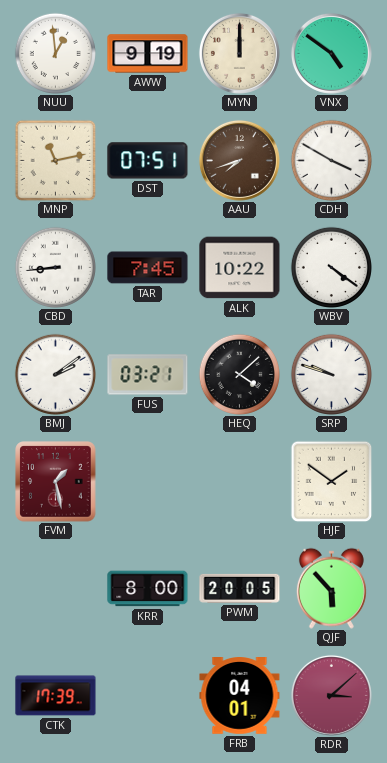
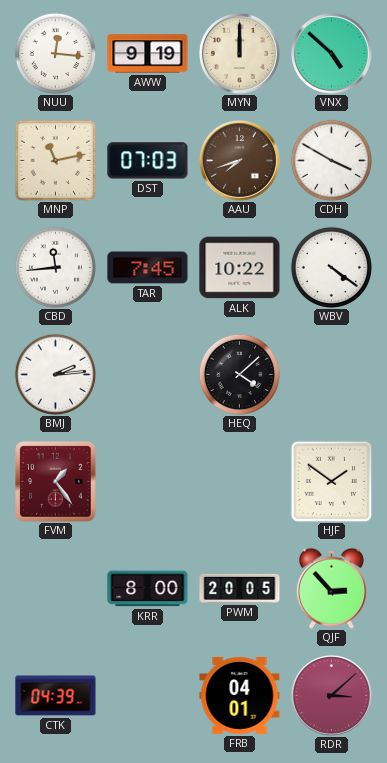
NUU: 12:59 -> 12:16 (55, 53)
VNX: 4:51 -> 4:52 (331, 53)
DST: 07:51 -> 07:03 (148, 161)
CBD: 8:44 -> 11:44 (55, 267)
BMJ: 2:09 -> 2:14 (55, 374)
FUS: 03:21 -> none (148, 375)
SRP: 9:48 -> none (331, 374)
FVM: 1:28 -> 1:24 (56, 482)
QJF: 5:53 -> 2:53 (331, 588)
CTK: 17:39 -> 04:39 (56, 696)
